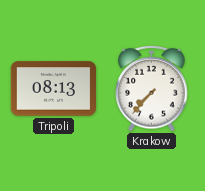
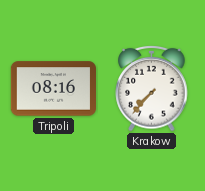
Tripoli: 08:13 -> 08:16 (53, 89)
